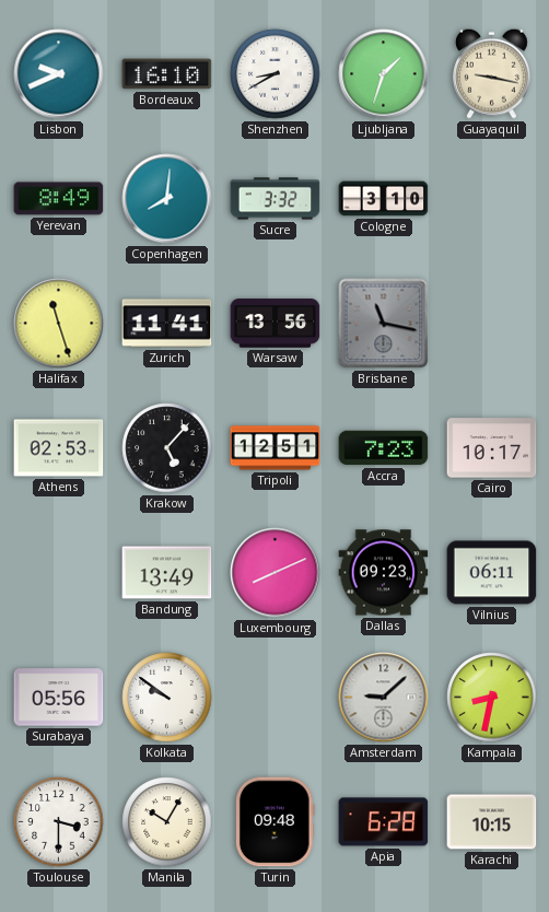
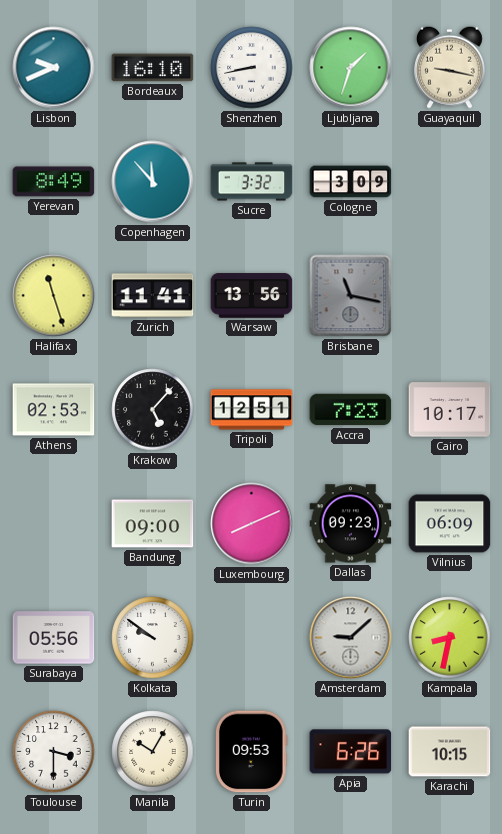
Shenzhen: 8:40 -> 8:43 (252, 68)
Copenhagen: 8:01 -> 11:53 (153, 182)
Cologne: 3:10 -> 3:09 (351, 182)
Bandung: 13:49 -> 09:00 (153, 524)
Vilnius: 06:11 -> 06:09 (450, 524)
Turin: 09:48 -> 09:53 (251, 752)
Apia: 6:28 -> 6:26 (351, 752)
